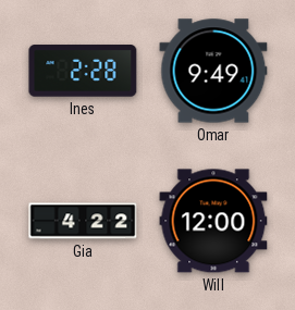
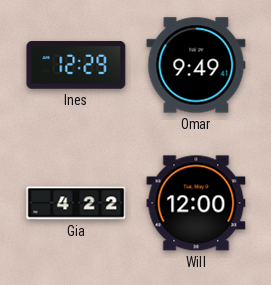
Ines: 2:28 -> 12:29 (76, 65)
